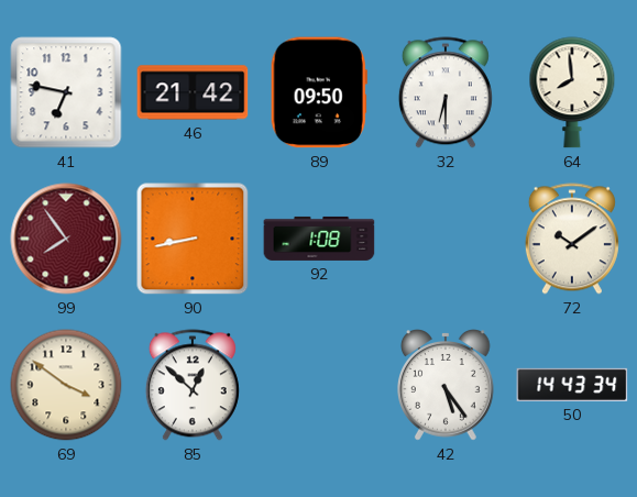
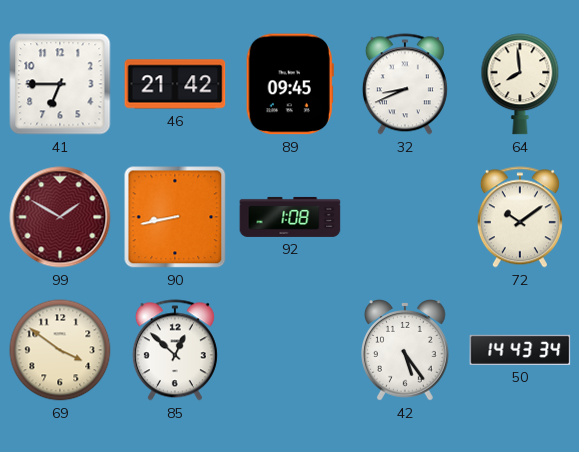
41: 6:47 -> 6:45 (60, 84)
89: 09:50 -> 09:45 (290, 84)
32: 6:30 -> 8:41 (405, 84)
99: 7:54 -> 1:50 (60, 217)
